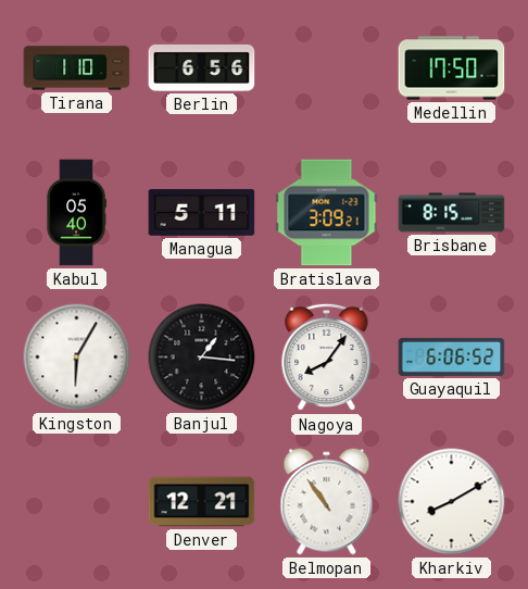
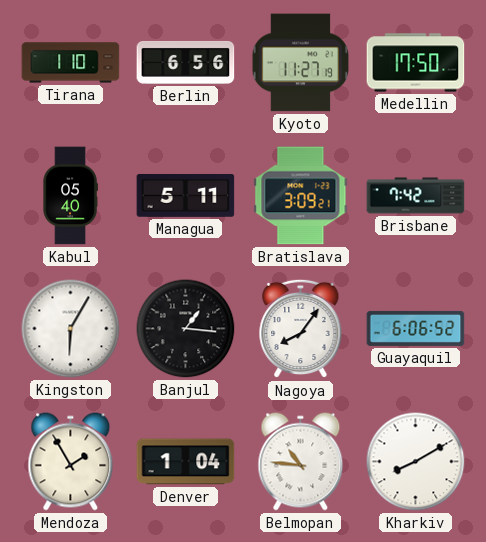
Kyoto: none -> 11:27 (301, 63)
Brisbane: 8:15 -> 7:42 (416, 196)
Mendoza: none -> 1:55 (71, 462)
Denver: 12:21 -> 1:04 (186, 462)
Belmopan: 10:54 -> 10:46 (301, 462)
